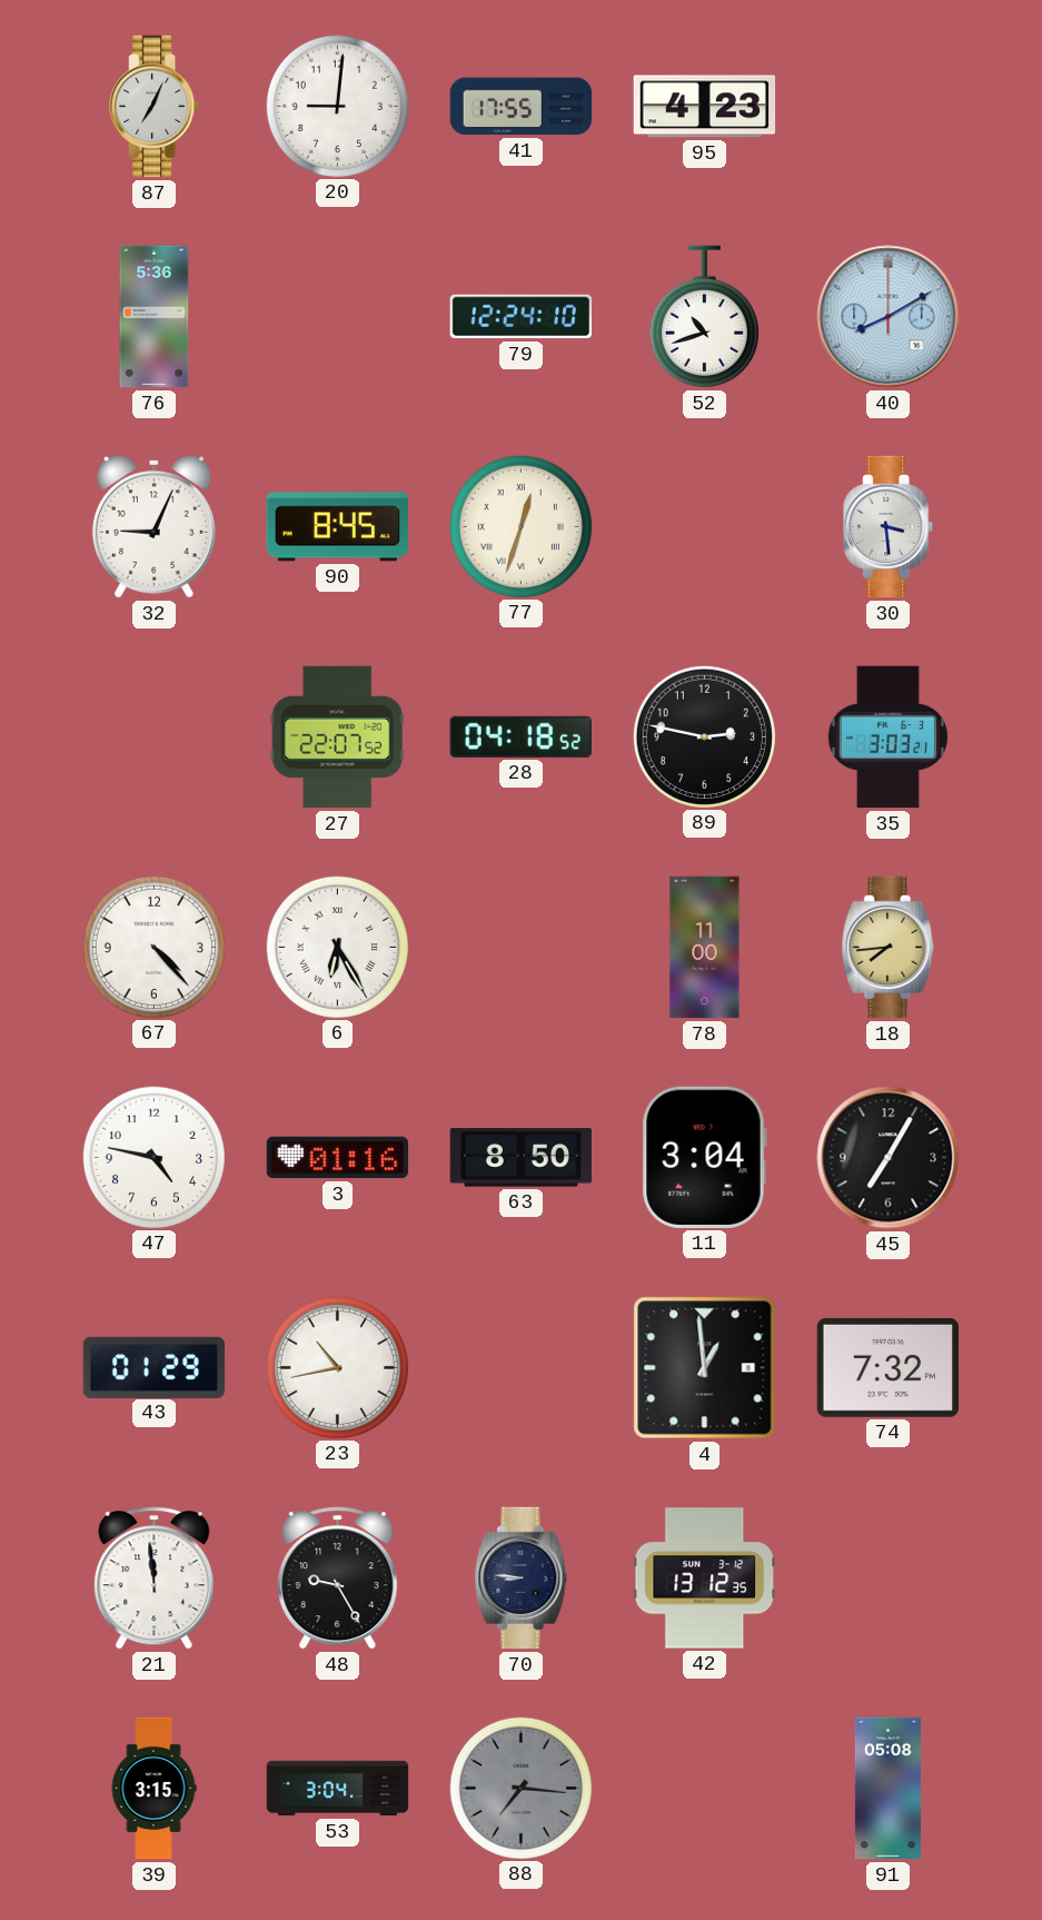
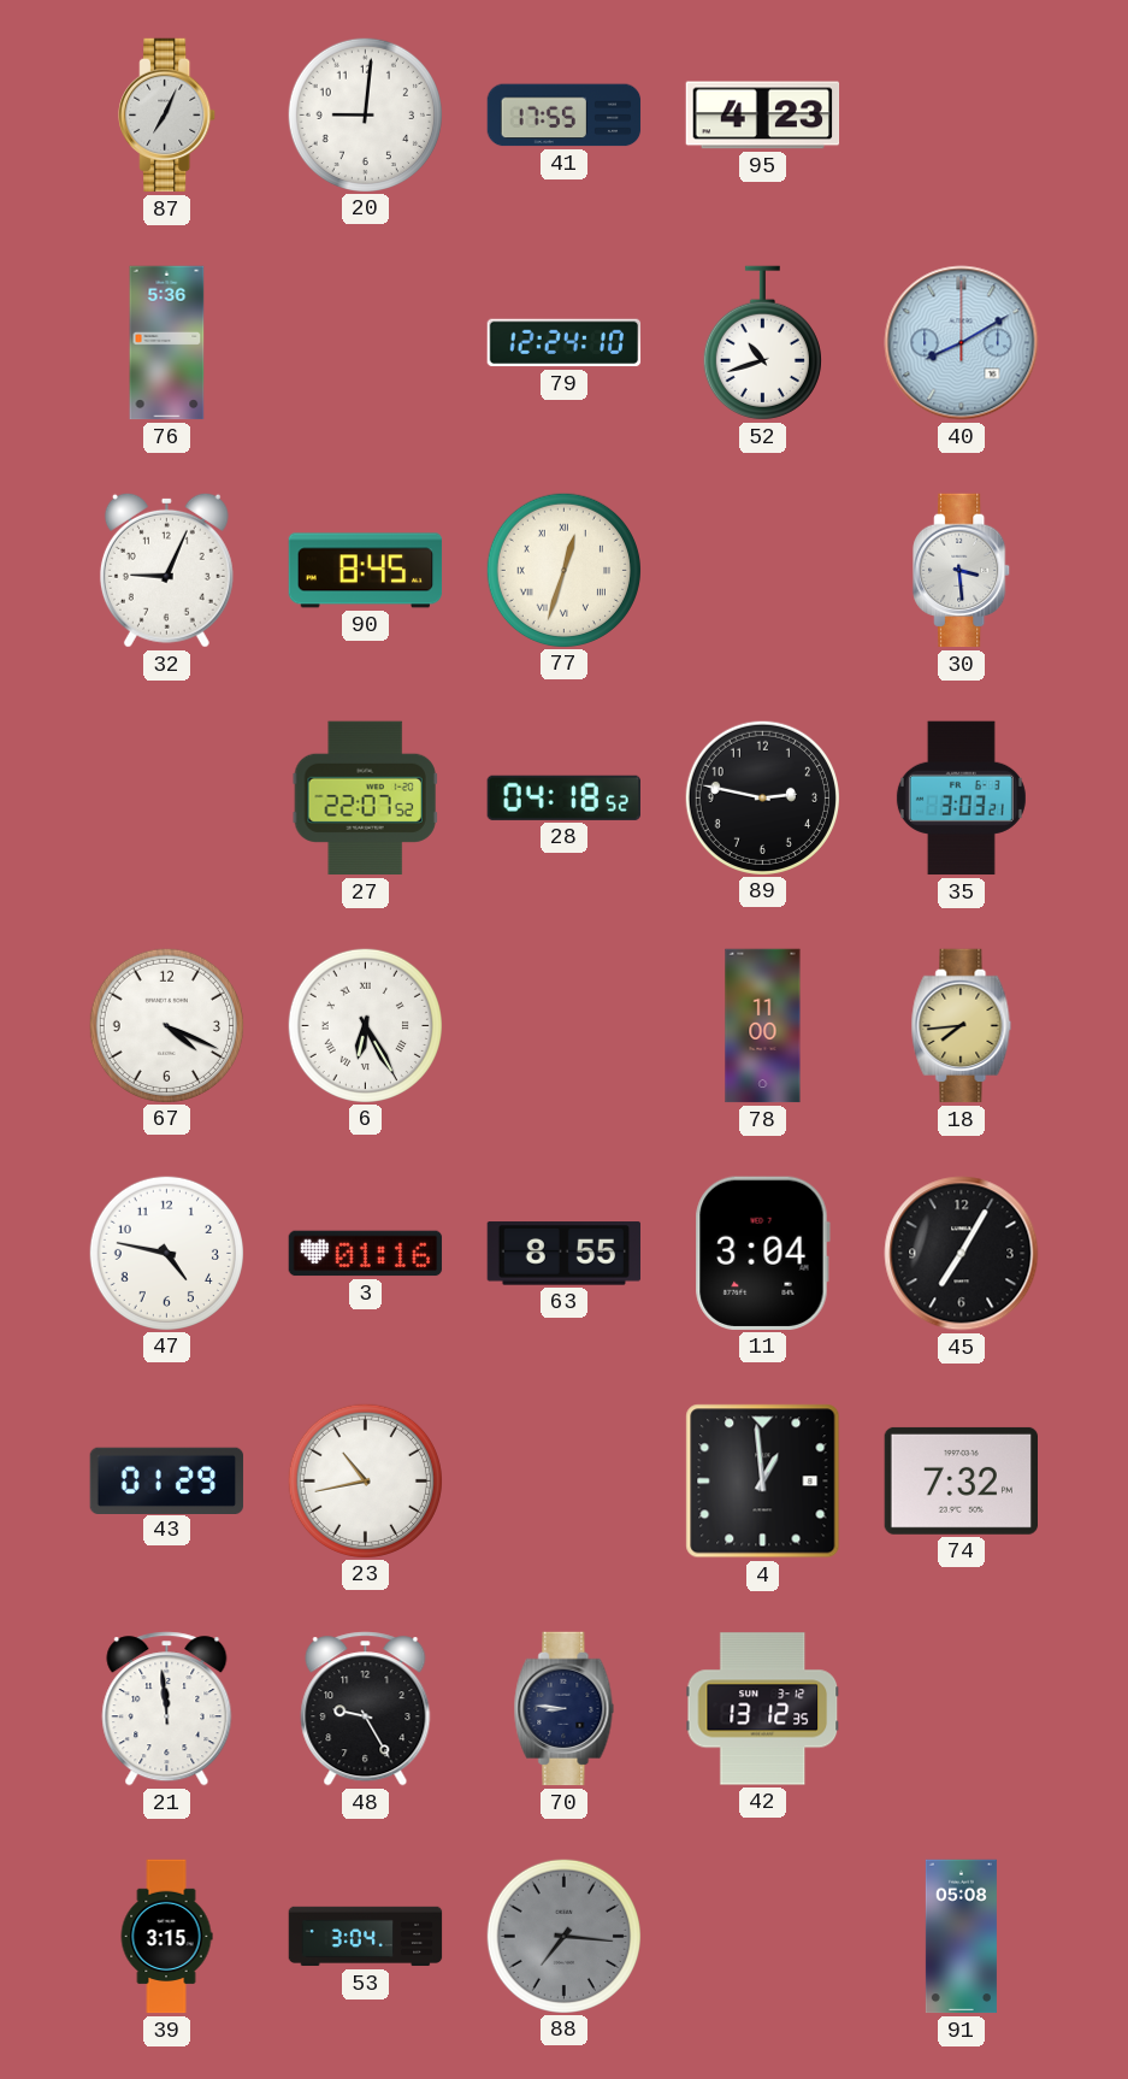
67: 4:23 -> 4:19 (166, 1025)
63: 8:50 -> 8:55 (563, 1254)
